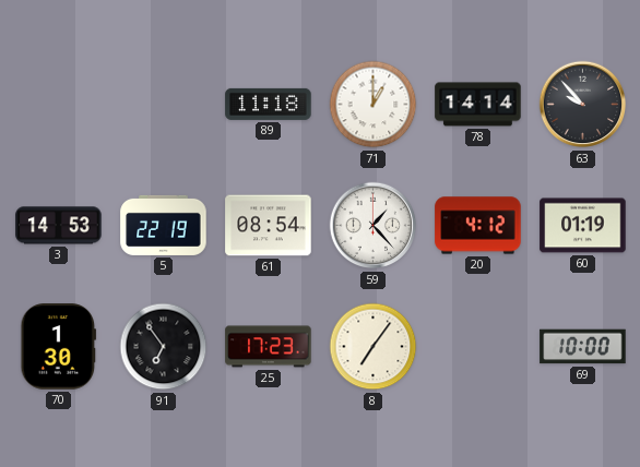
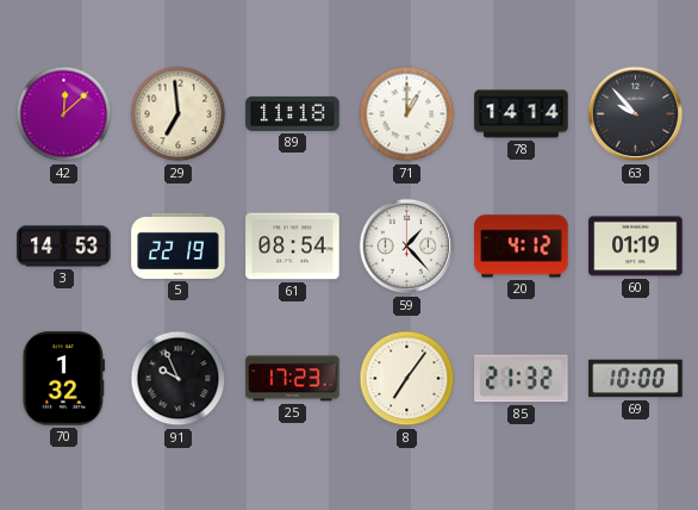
42: none -> 12:08 (64, 114)
29: none -> 6:59 (179, 114)
70: 1:30 -> 1:32 (64, 379)
91: 6:54 -> 9:56 (179, 379)
85: none -> 21:32 (522, 379)
